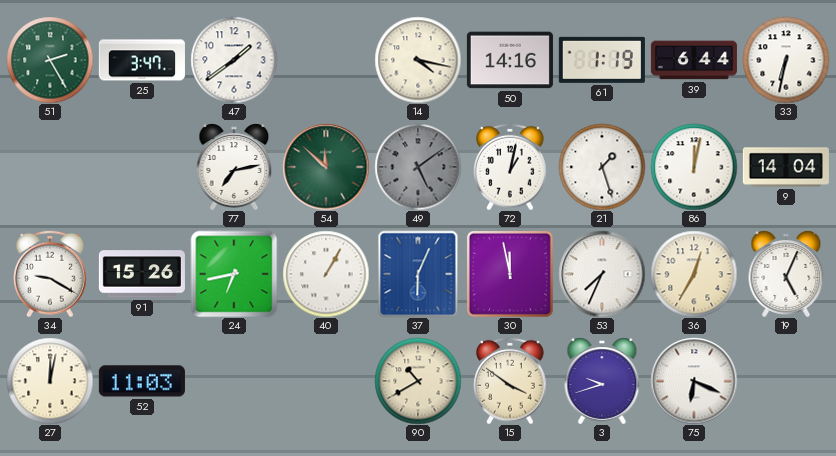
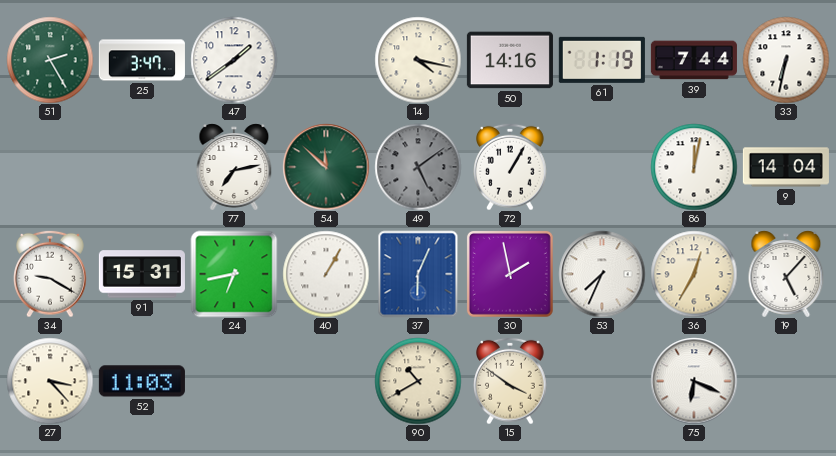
39: 6:44 -> 7:44 (694, 60)
72: 1:02 -> 1:05 (511, 167)
21: 1:27 -> none (602, 167)
91: 15:26 -> 15:31 (142, 274)
30: 11:58 -> 1:58 (510, 274)
19: 5:04 -> 5:07 (786, 274)
27: 12:02 -> 3:23 (50, 381)
3: 9:42 -> none (602, 381)
